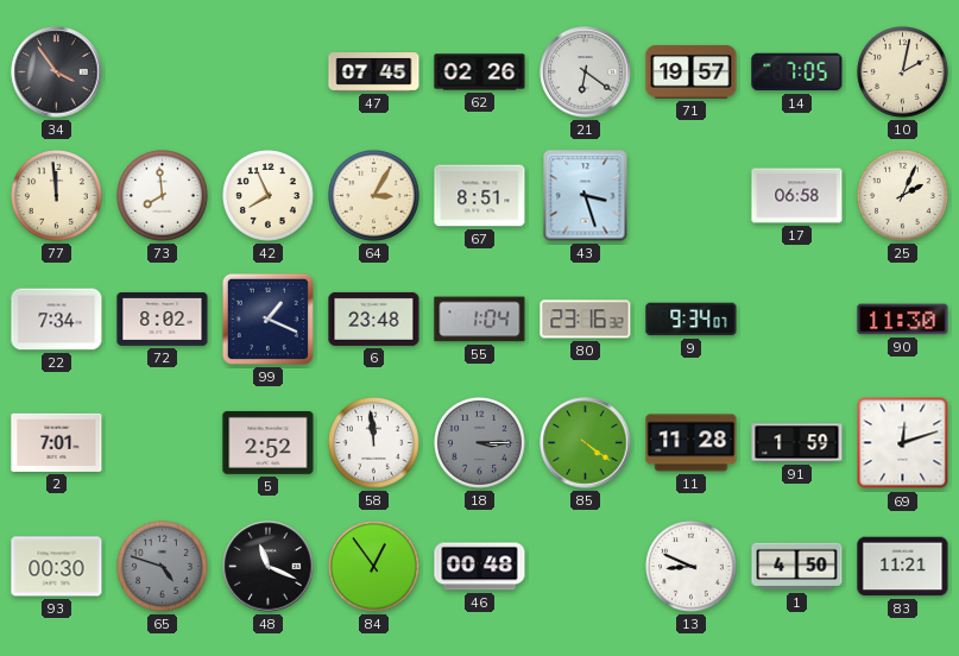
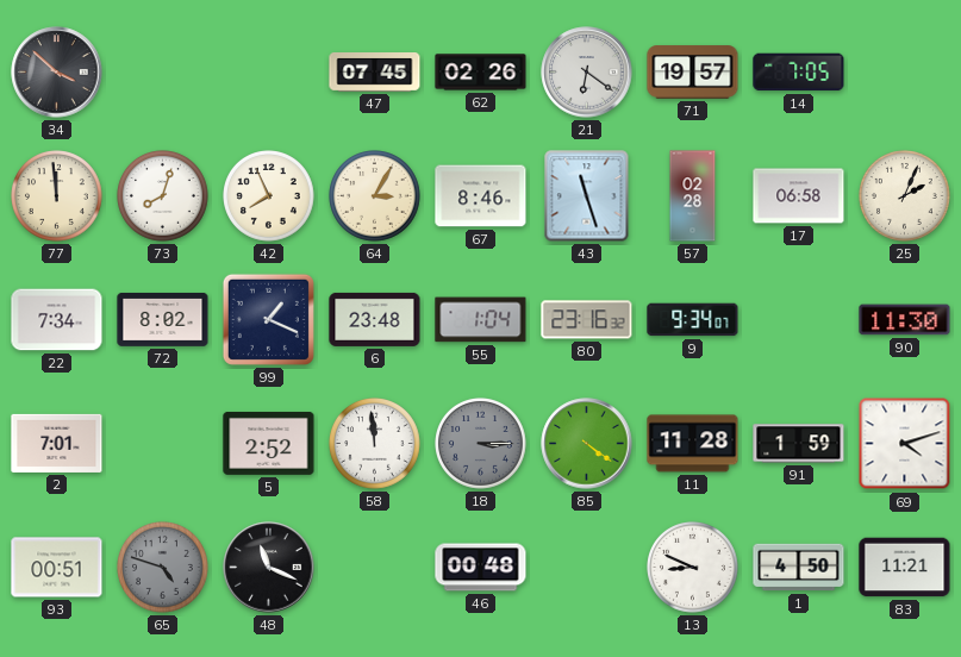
34: 3:54 -> 3:52 (57, 73)
10: 2:02 -> none (903, 72)
73: 7:59 -> 8:03 (163, 196)
67: 8:51 -> 8:46 (481, 196)
43: 3:27 -> 11:27 (587, 196)
57: none -> 02:28 (693, 196)
69: 12:12 -> 4:12 (905, 444)
93: 00:30 -> 00:51 (57, 568)
84: 12:54 -> none (374, 567)
